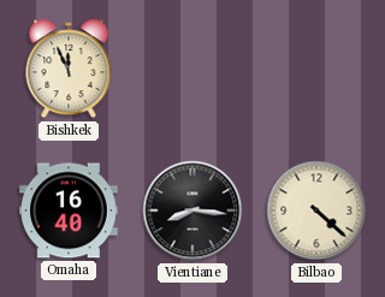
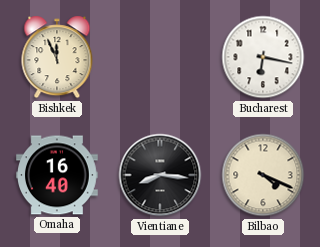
Bucharest: none -> 6:17 (263, 57)
Bilbao: 4:22 -> 4:19 (263, 175)
